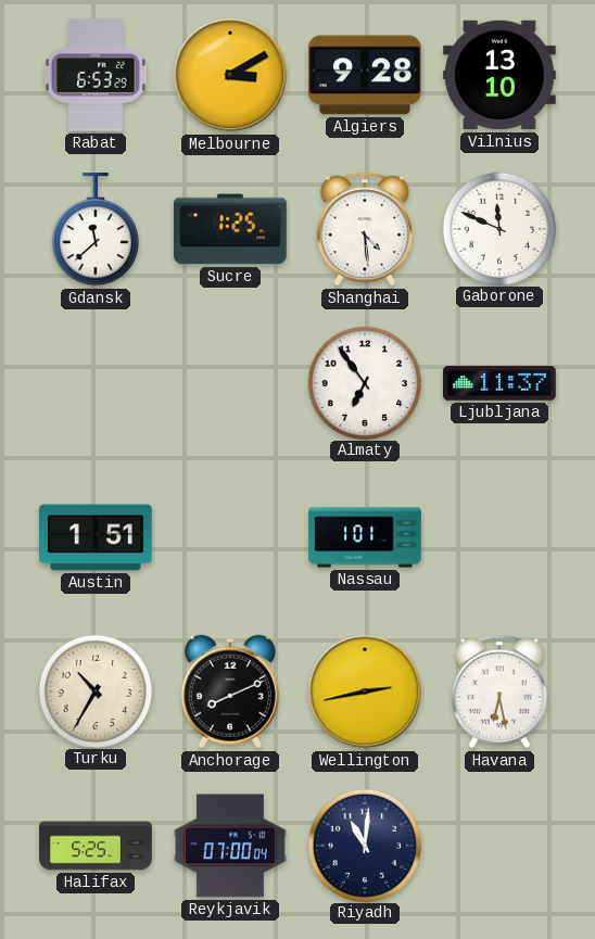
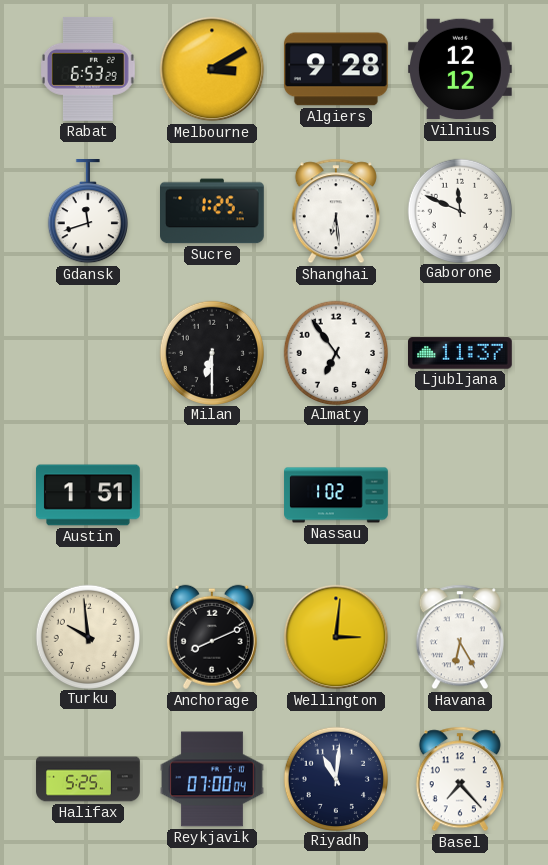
Vilnius: 13:10 -> 12:12 (461, 69)
Gdansk: 11:38 -> 11:42 (88, 212)
Shanghai: 4:29 -> 6:29 (336, 211)
Milan: none -> 6:30 (211, 352)
Nassau: 1:01 -> 1:02 (336, 495)
Turku: 10:35 -> 9:59 (87, 636)
Wellington: 2:43 -> 3:01 (336, 637)
Havana: 6:28 -> 6:25 (460, 637)
Basel: none -> 7:23 (460, 779)
